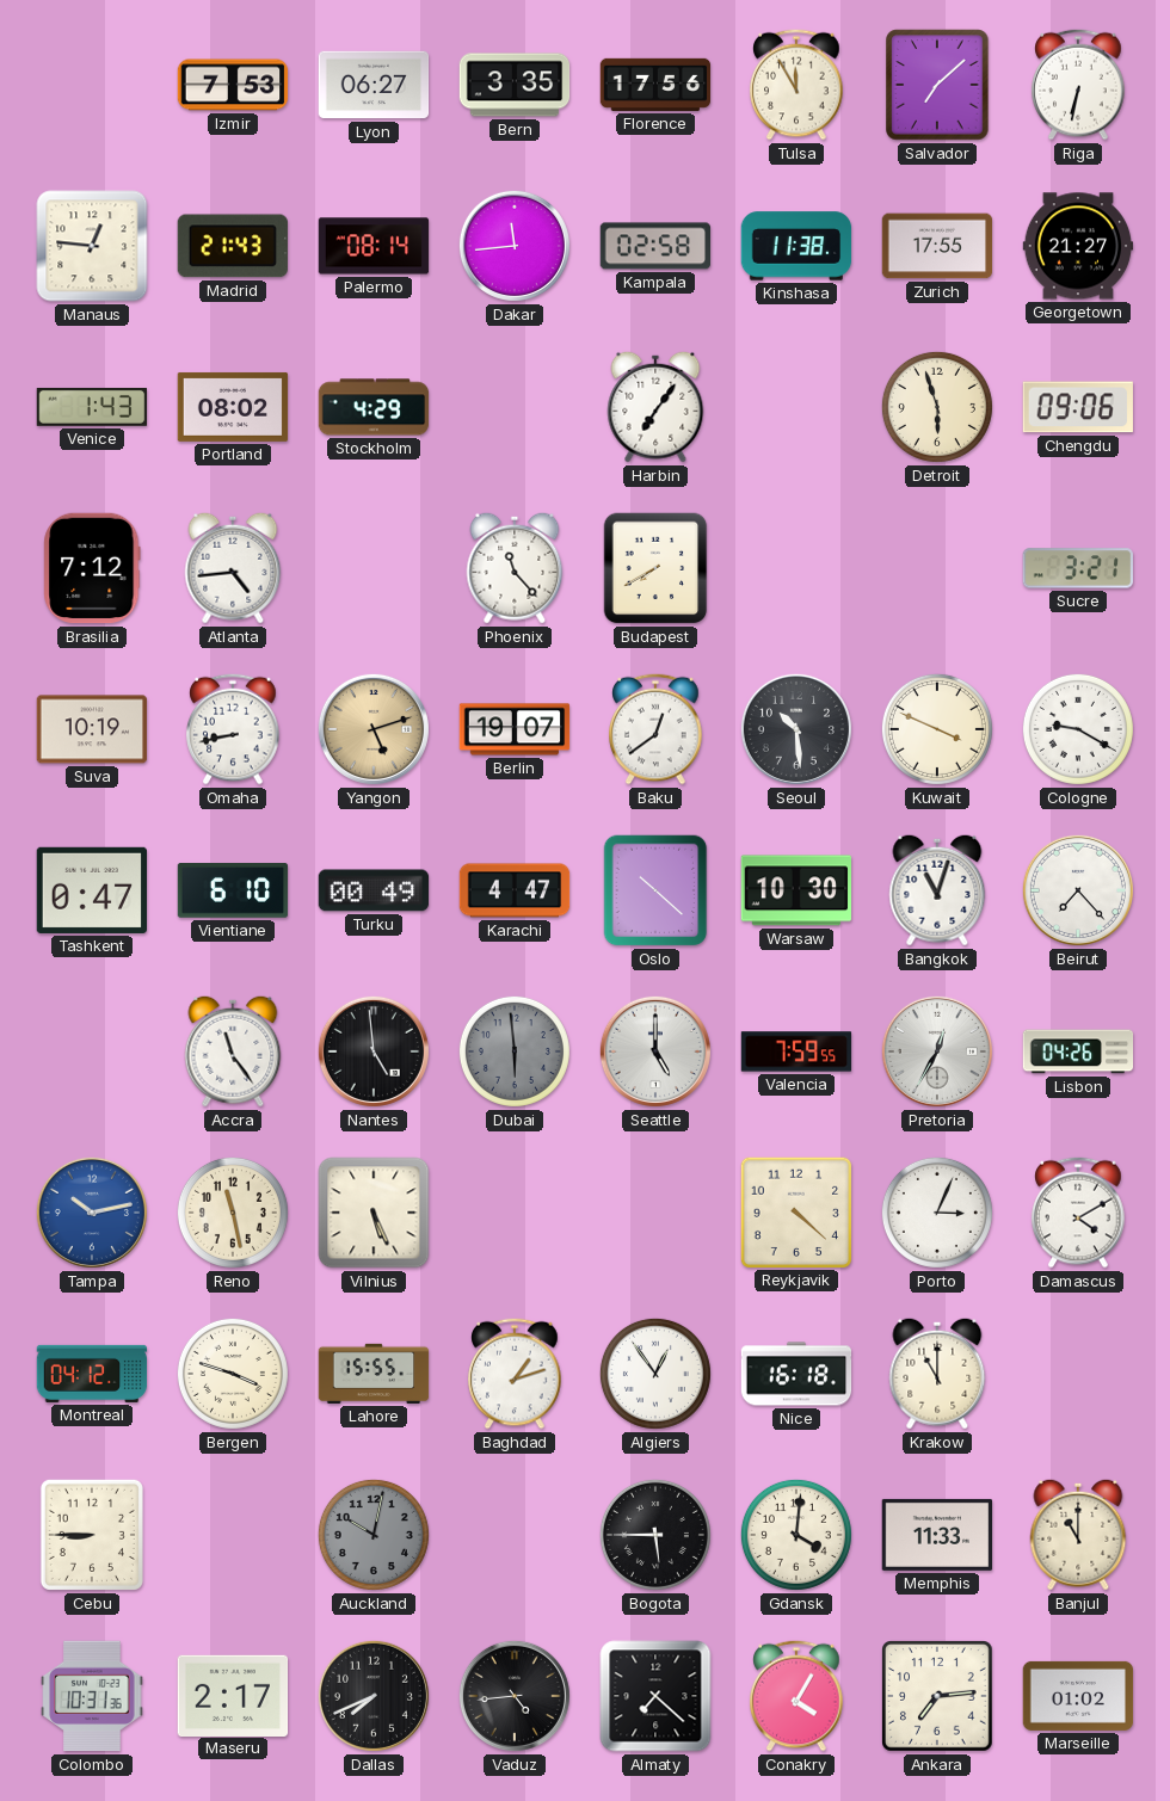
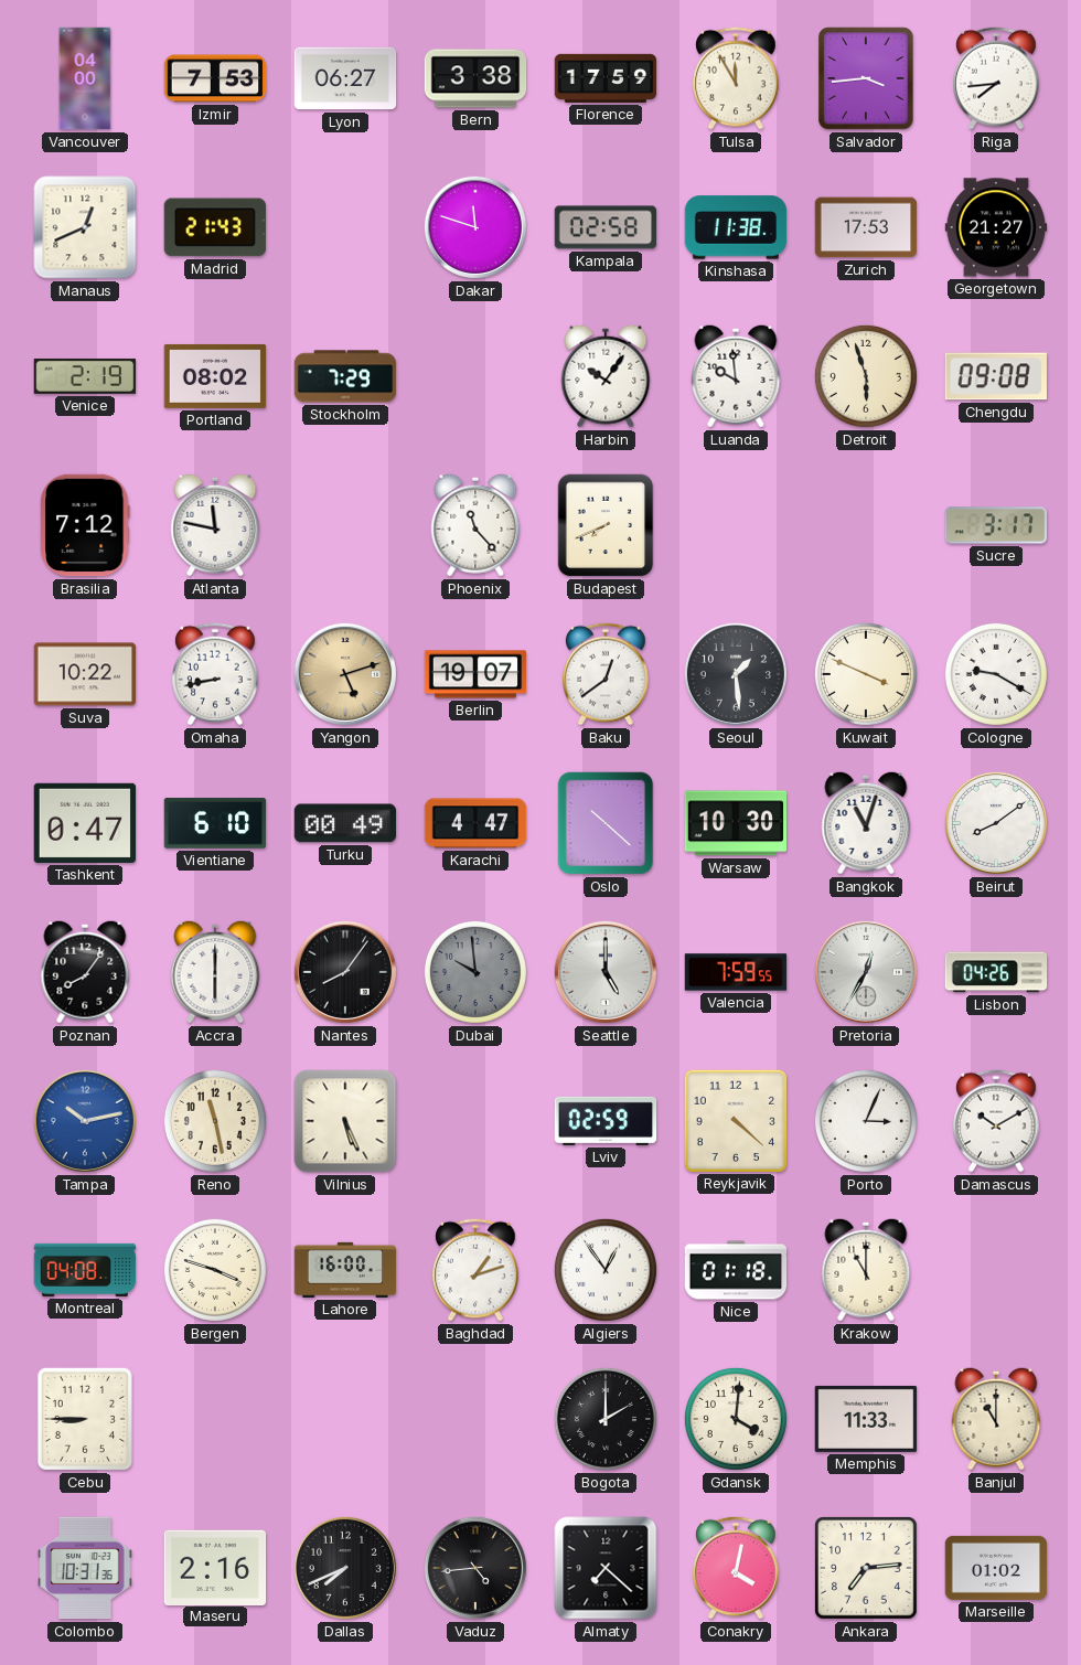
Vancouver: none -> 04:00 (85, 78)
Bern: 3:35 -> 3:38 (475, 78)
Florence: 17:56 -> 17:59 (606, 78)
Salvador: 7:08 -> 3:44 (866, 78)
Riga: 6:32 -> 7:44 (996, 78)
Manaus: 12:46 -> 12:41 (85, 227)
Palermo: 08:14 -> none (374, 246)
Dakar: 11:44 -> 11:48 (475, 227)
Zurich: 17:55 -> 17:53 (866, 227)
Venice: 1:43 -> 2:19 (85, 376)
Stockholm: 4:29 -> 7:29 (345, 376)
Harbin: 7:06 -> 10:06 (606, 376)
Luanda: none -> 9:59 (736, 376)
Chengdu: 09:06 -> 09:08 (995, 376)
Atlanta: 4:44 -> 11:47 (215, 525)
Budapest: 7:40 -> 7:41 (606, 525)
Sucre: 3:21 -> 3:17 (995, 525)
Suva: 10:19 -> 10:22 (85, 674)
Seoul: 10:29 -> 1:29 (736, 674)
Beirut: 7:23 -> 8:09 (996, 823)
Poznan: none -> 8:06 (85, 972)
Accra: 11:24 -> 6:00 (215, 972)
Nantes: 4:59 -> 8:06 (345, 972)
Dubai: 5:59 -> 9:59 (475, 972)
Lviv: none -> 02:59 (606, 1121)
Damascus: 4:10 -> 10:10 (996, 1121)
Montreal: 04:12 -> 04:08 (85, 1270)
Lahore: 15:55 -> 16:00 (345, 1270)
Nice: 16:18 -> 01:18 (736, 1270)
Auckland: 10:02 -> none (374, 1535)
Bogota: 5:45 -> 2:00 (606, 1419)
Maseru: 2:17 -> 2:16 (215, 1567)
Conakry: 4:05 -> 4:02 (736, 1568)
